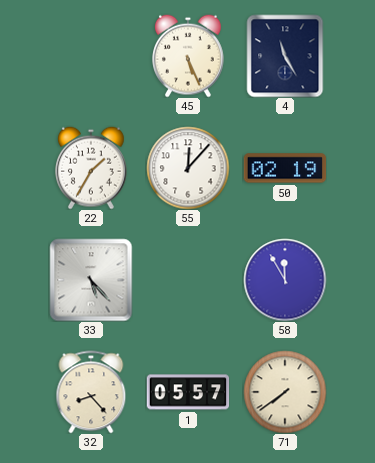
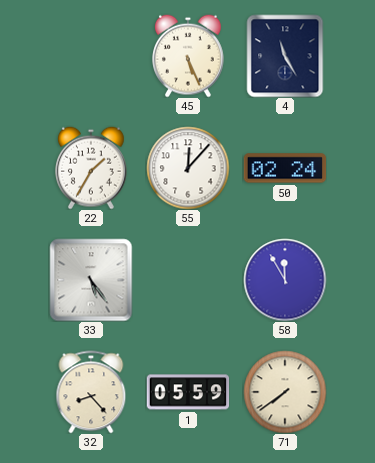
50: 02:19 -> 02:24 (285, 168)
33: 5:23 -> 5:24 (91, 280)
1: 05:57 -> 05:59 (188, 392)
